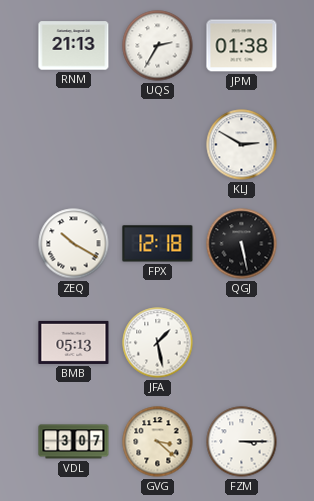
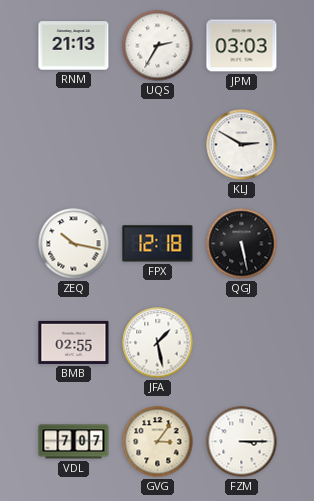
JPM: 01:38 -> 03:03 (242, 46)
ZEQ: 10:20 -> 10:17 (74, 244)
BMB: 05:13 -> 02:55 (74, 342)
VDL: 3:07 -> 7:07 (74, 442)
GVG: 3:22 -> 3:06 (158, 442)
